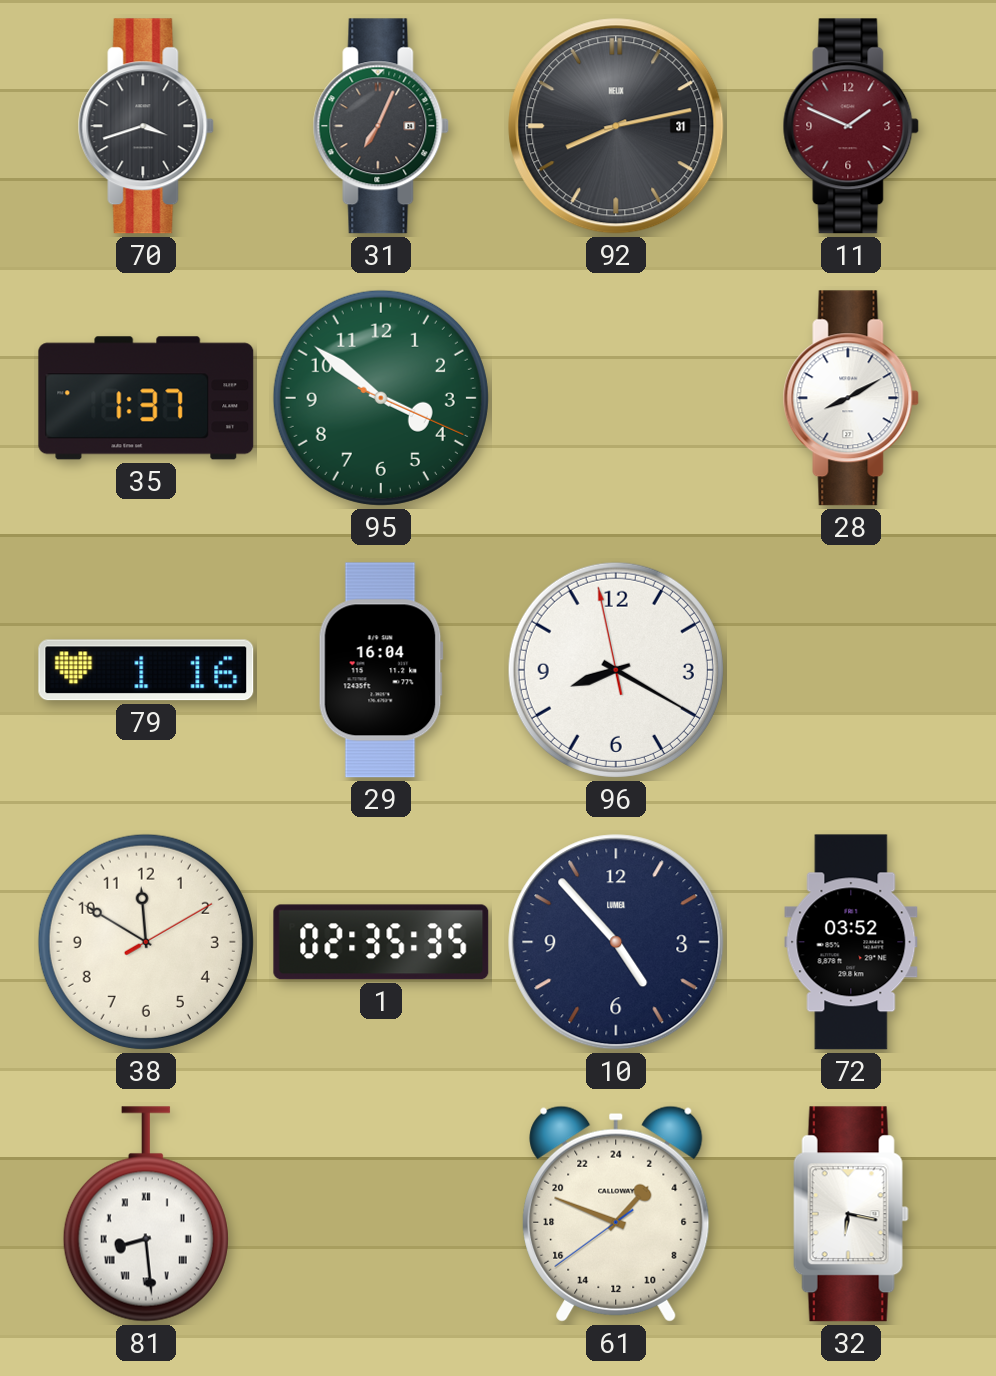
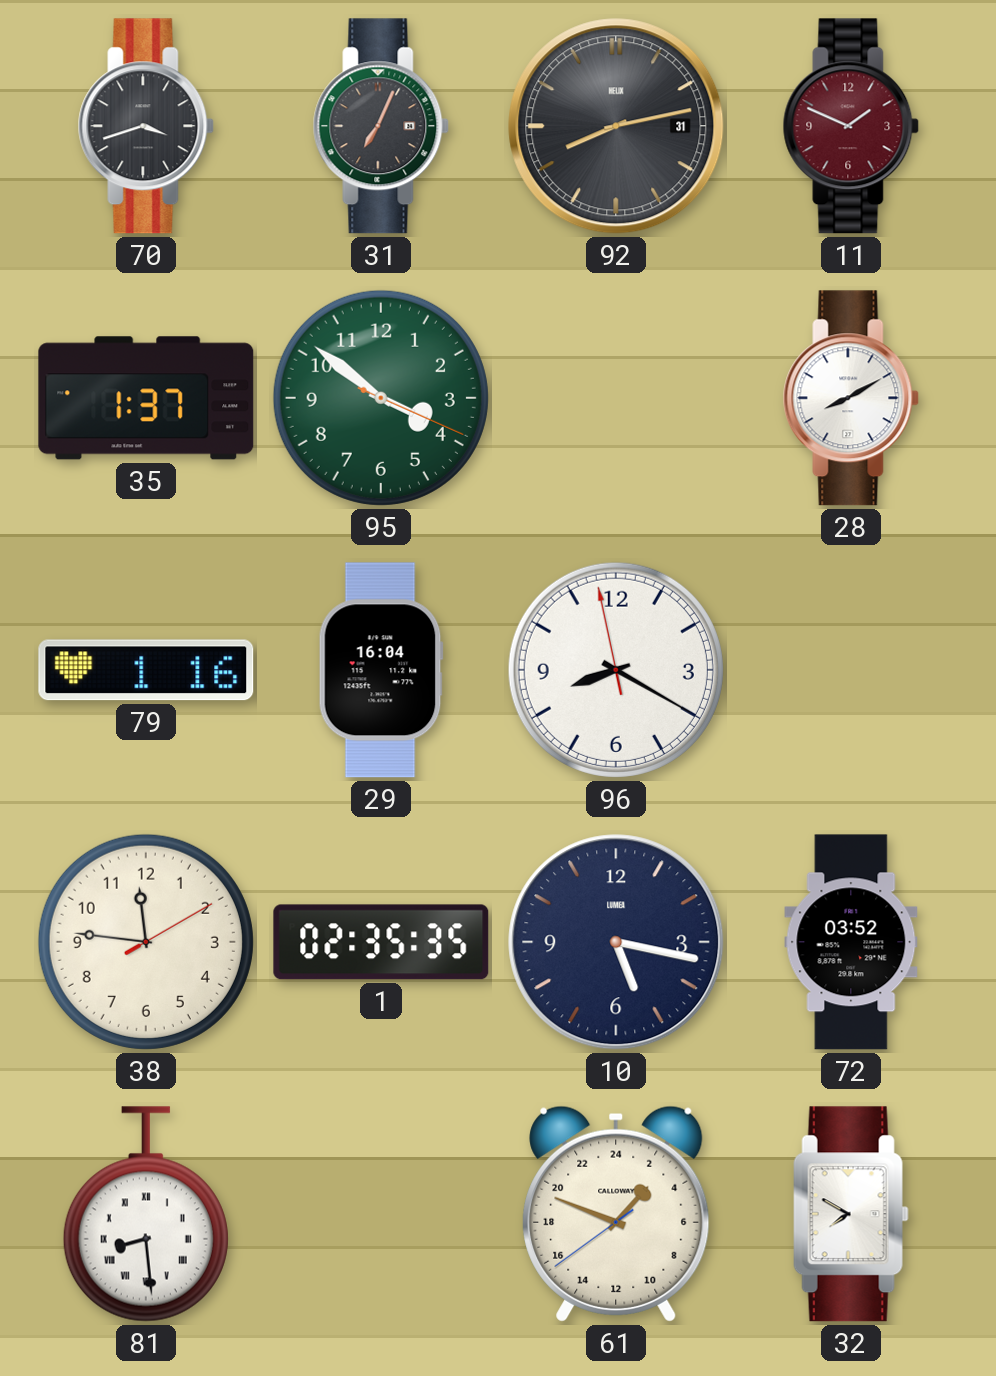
38: 11:50 -> 11:46 (146, 942)
10: 4:53 -> 5:17 (616, 942)
32: 6:17 -> 7:50 (851, 1214)
